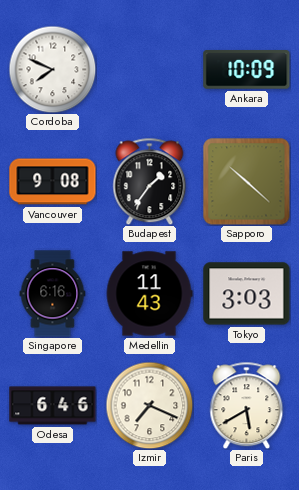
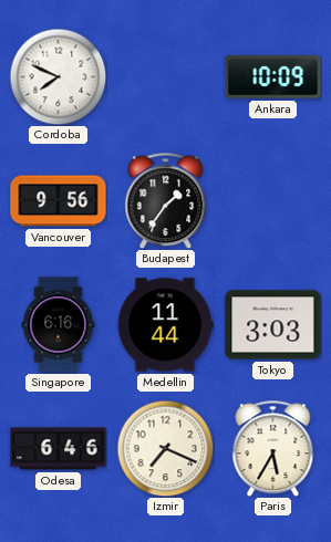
Vancouver: 9:08 -> 9:56 (59, 201)
Sapporo: 10:22 -> none (247, 182)
Medellin: 11:43 -> 11:44 (165, 325)
Paris: 5:40 -> 5:35 (273, 448)
